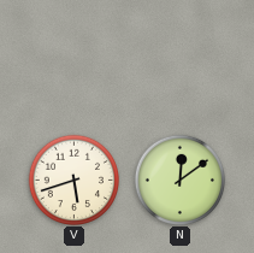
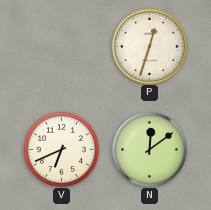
P: none -> 12:33 (149, 46)
V: 5:42 -> 6:41 (61, 149)
